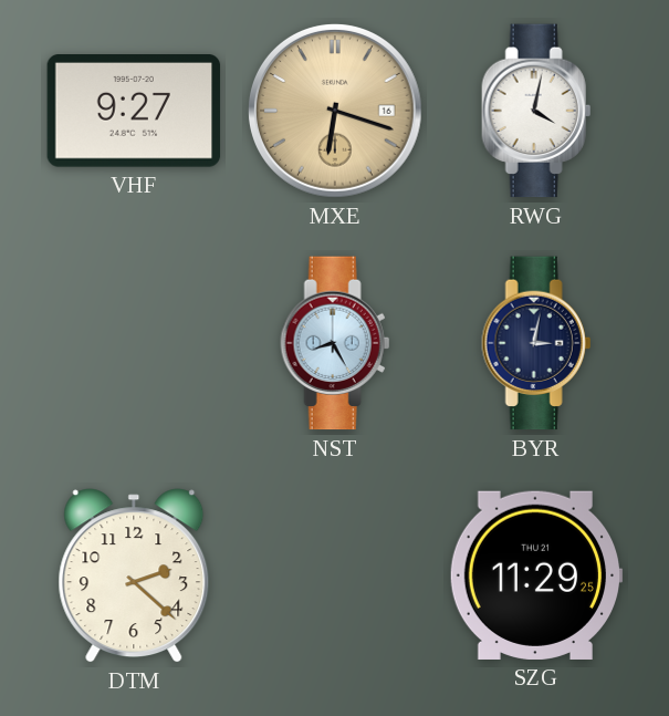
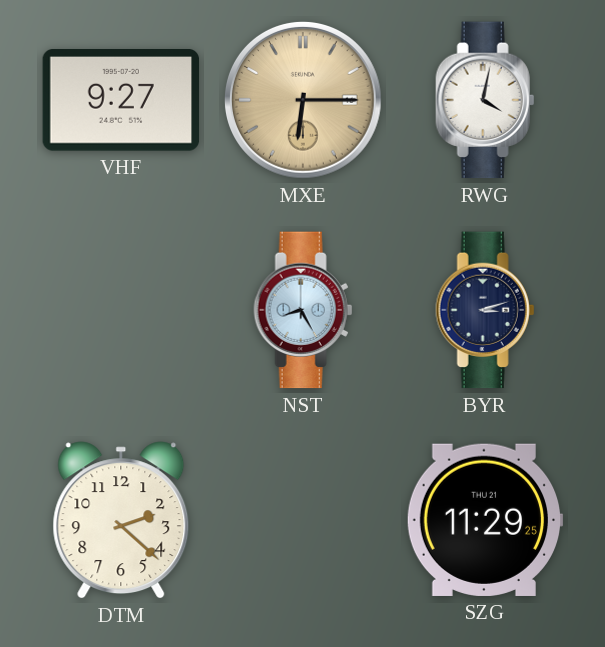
MXE: 6:18 -> 6:15 (303, 100)
BYR: 3:02 -> 3:12 (485, 310)
